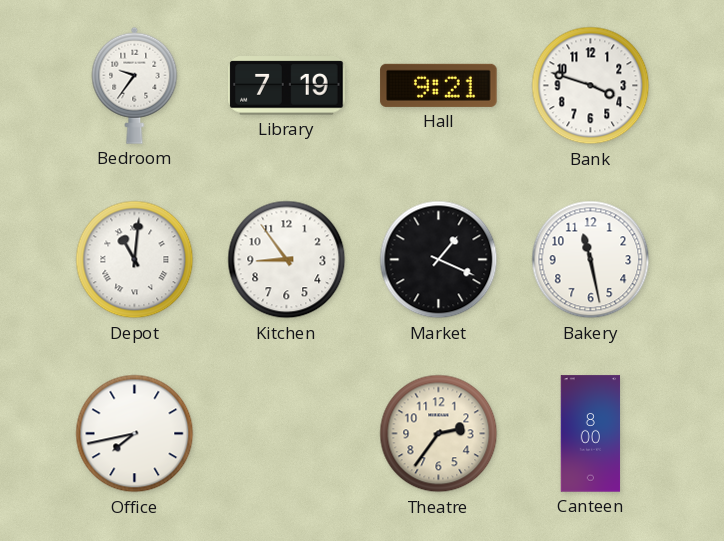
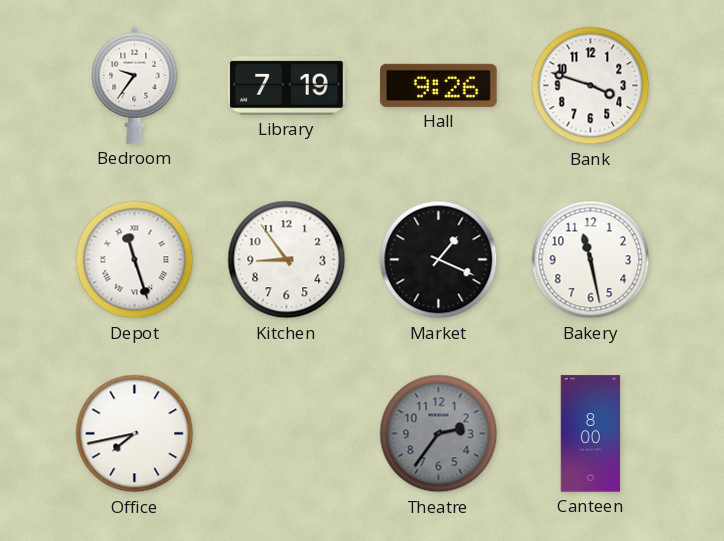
Hall: 9:21 -> 9:26 (439, 85)
Depot: 11:01 -> 11:27 (135, 260)
Theatre dial: cream -> grey (439, 434)
